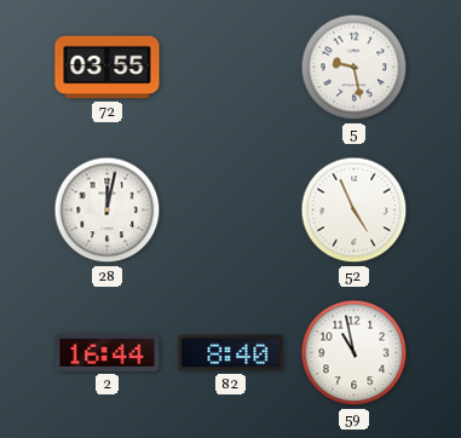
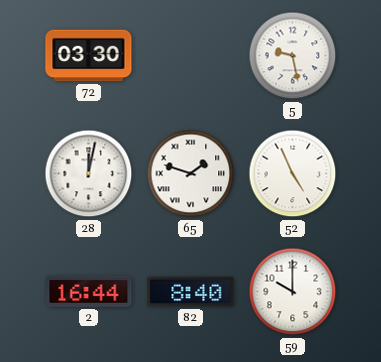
72: 03:55 -> 03:30 (89, 56)
65: none -> 1:48 (191, 174)
59: 10:58 -> 10:00 (293, 292)
